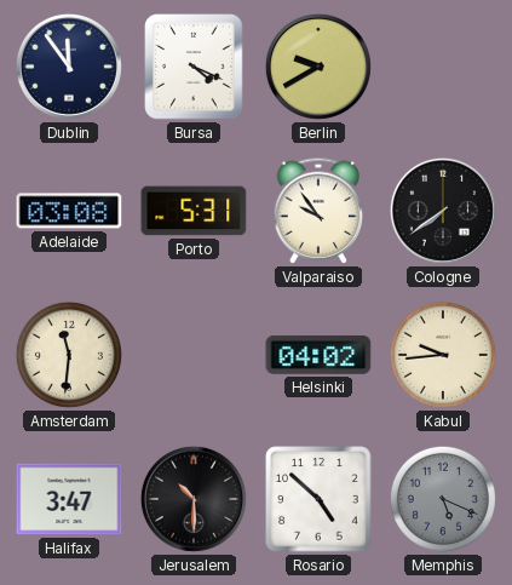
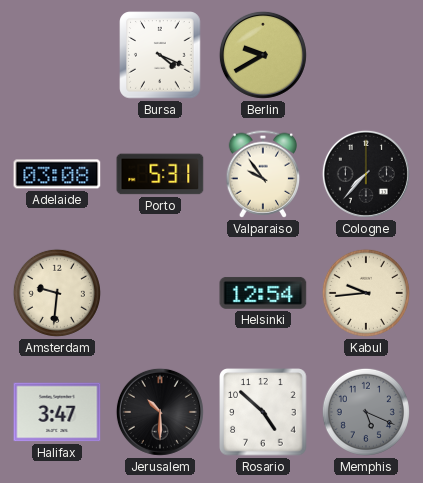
Dublin: 11:54 -> none (69, 67)
Cologne: 7:39 -> 7:37 (366, 174)
Amsterdam: 11:31 -> 9:31 (57, 293)
Helsinki: 04:02 -> 12:54 (263, 293)
